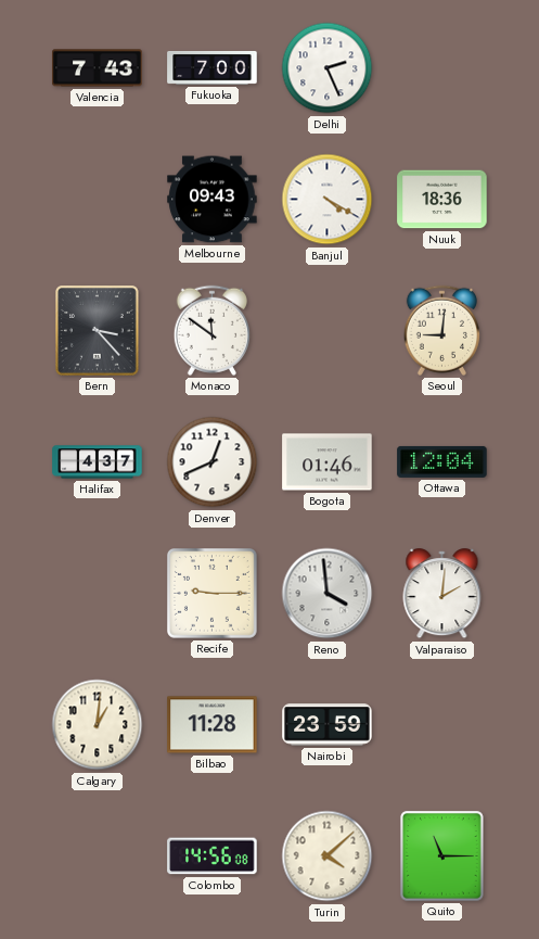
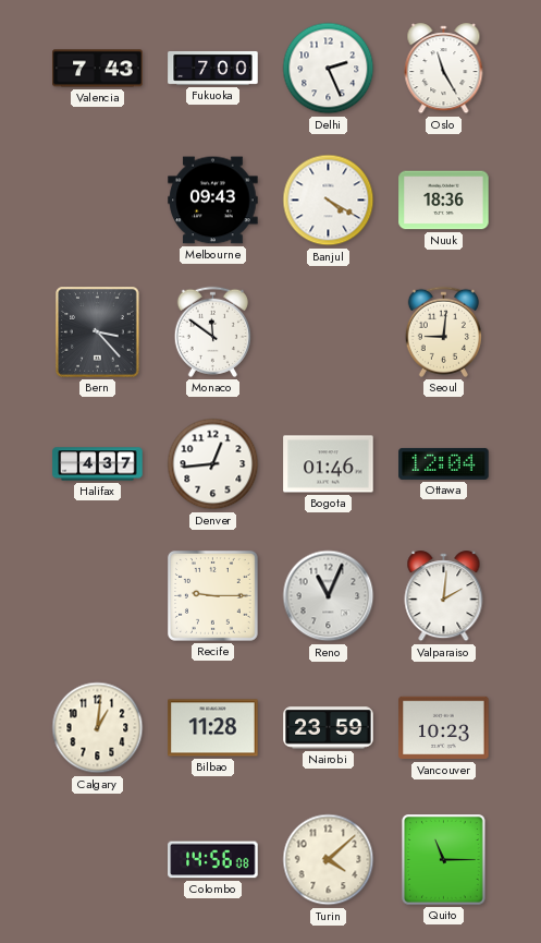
Oslo: none -> 11:25 (444, 69)
Denver: 12:41 -> 12:44 (213, 464)
Reno: 3:59 -> 11:04 (329, 596)
Vancouver: none -> 10:23 (444, 728)
